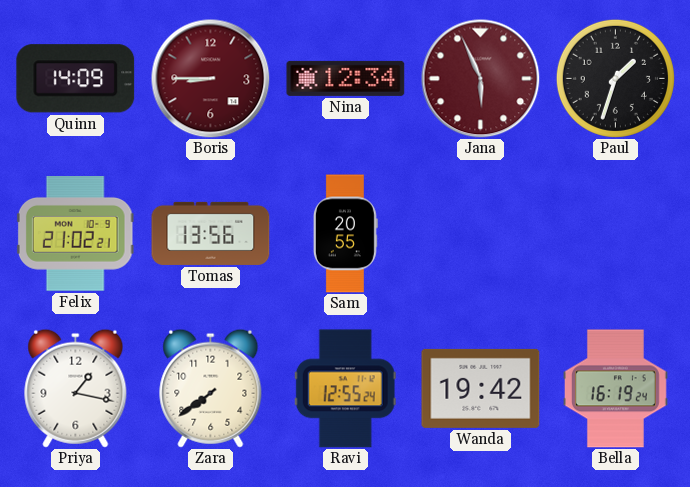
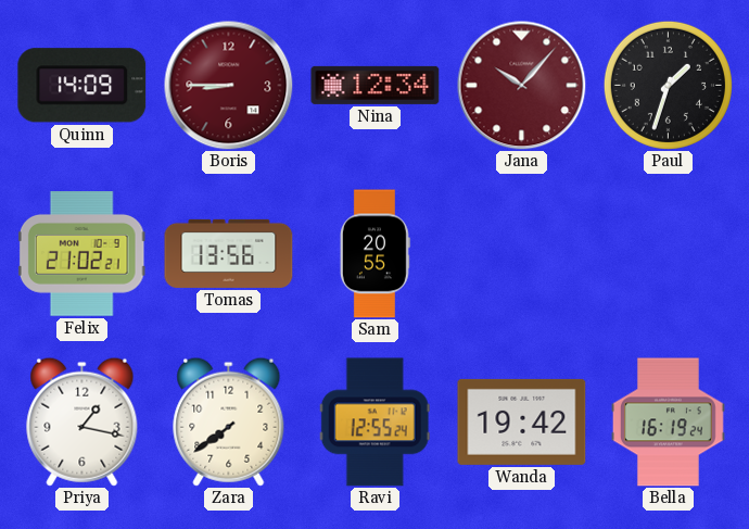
Jana: 5:56 -> 10:07 (522, 86)
